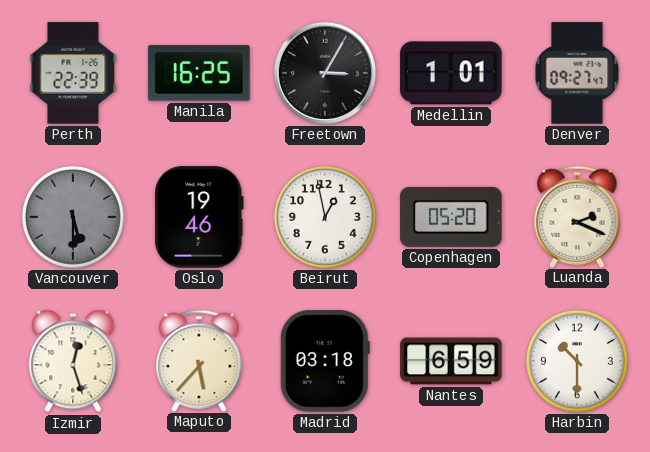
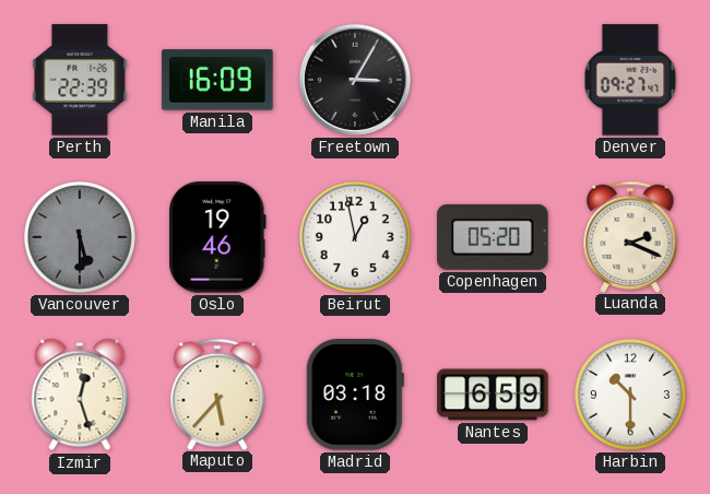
Manila: 16:25 -> 16:09 (217, 80)
Medellin: 1:01 -> none (451, 73)
